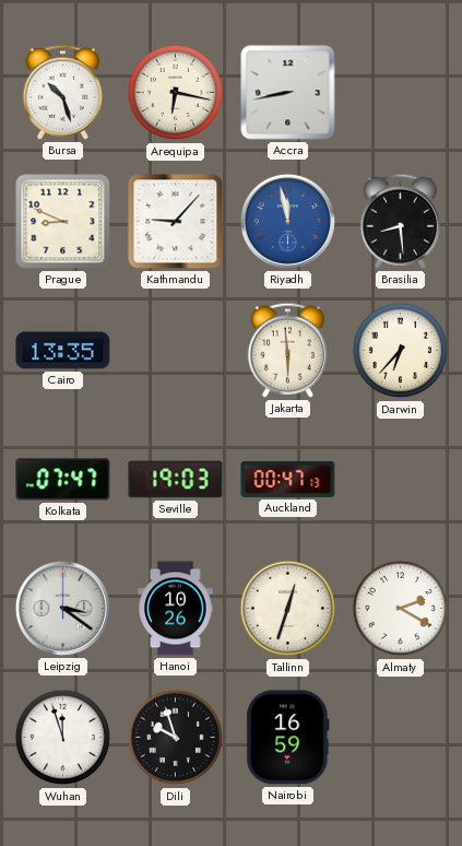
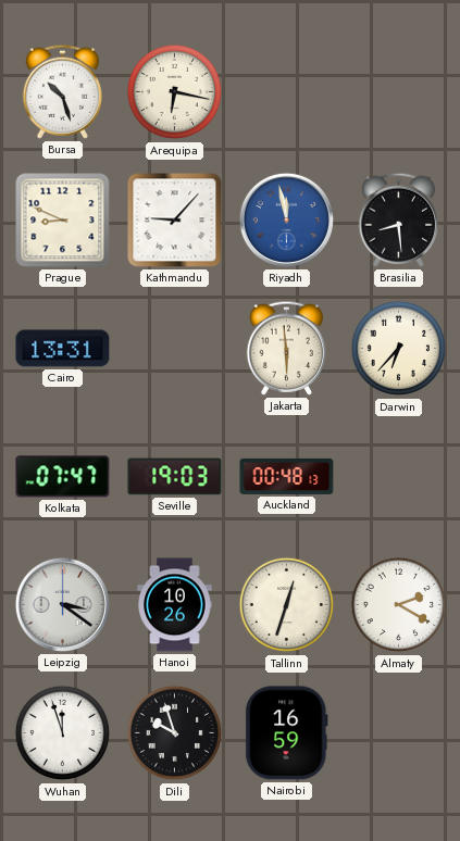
Accra: 8:43 -> none (288, 93)
Cairo: 13:35 -> 13:31 (63, 349)
Auckland: 00:47 -> 00:48 (287, 476)
